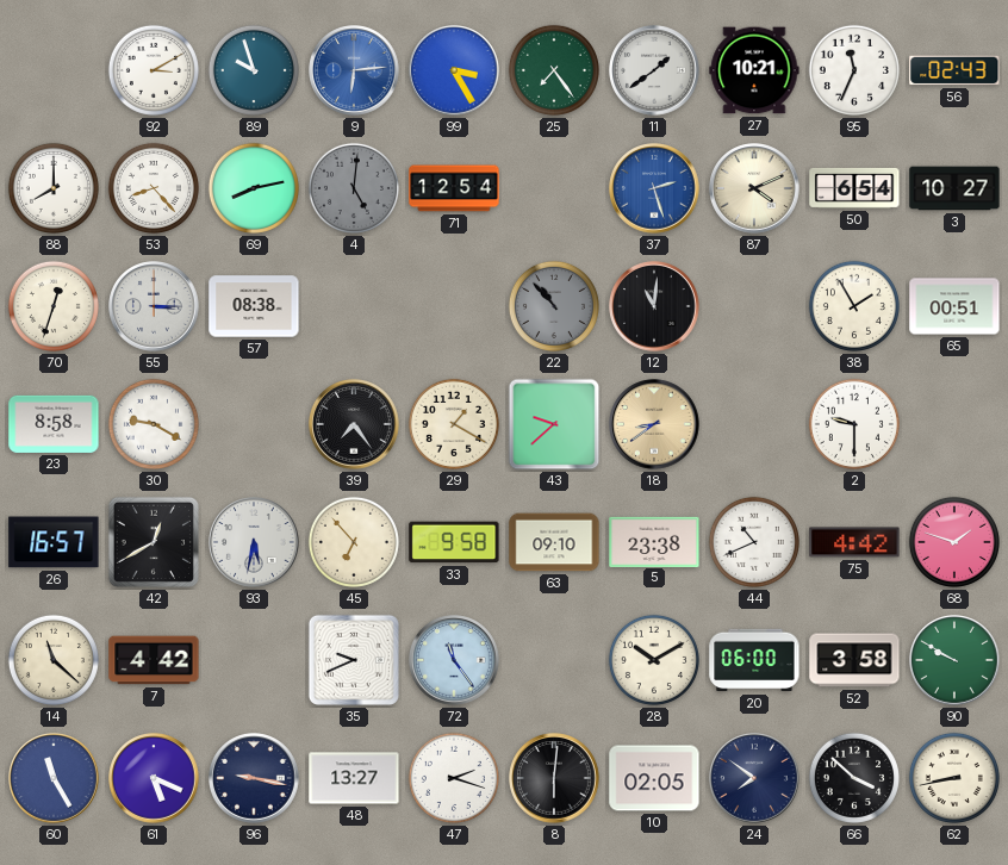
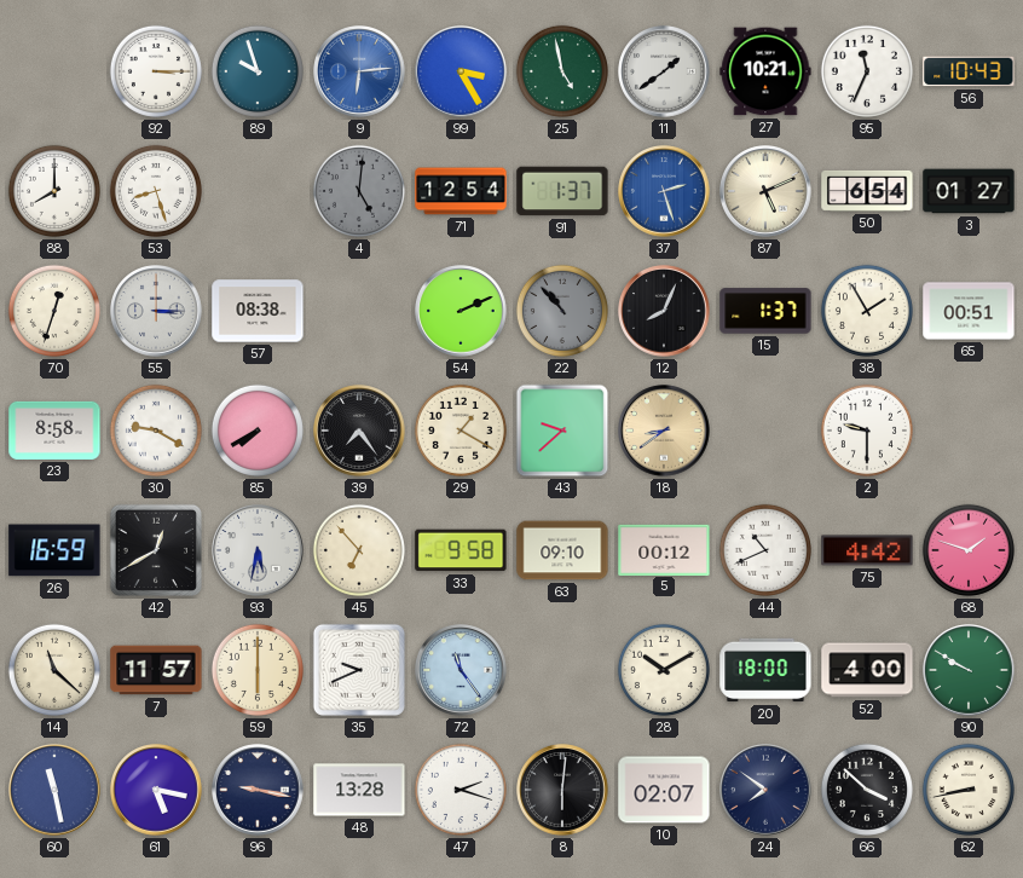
92: 3:10 -> 3:15 (156, 71)
25: 7:24 -> 4:58 (562, 71)
56: 02:43 -> 10:43 (969, 71)
53: 8:23 -> 8:27 (156, 191)
69: 8:13 -> none (254, 188)
91: none -> 1:37 (562, 191)
87: 4:11 -> 5:11 (765, 191)
3: 10:27 -> 01:27 (969, 191)
54: none -> 2:11 (461, 311)
12: 11:01 -> 8:04 (664, 311)
15: none -> 1:37 (765, 311)
85: none -> 7:40 (258, 431)
26: 16:57 -> 16:59 (54, 550)
5: 23:38 -> 00:12 (664, 549)
7: 4:42 -> 11:57 (156, 670)
59: none -> 6:00 (258, 670)
20: 06:00 -> 18:00 (765, 670)
52: 3:58 -> 4:00 (867, 670)
60: 11:25 -> 11:28 (54, 790)
61: 5:19 -> 5:17 (156, 790)
48: 13:27 -> 13:28 (359, 790)
10: 02:05 -> 02:07 (664, 790)
